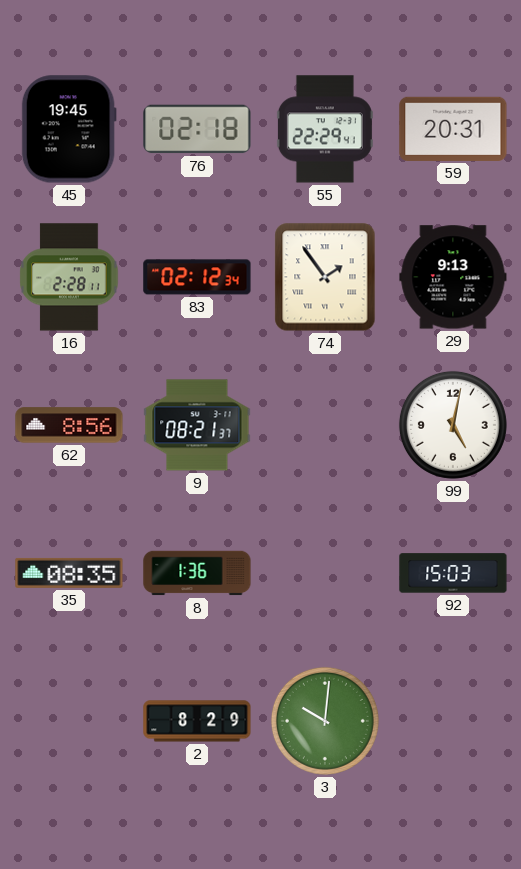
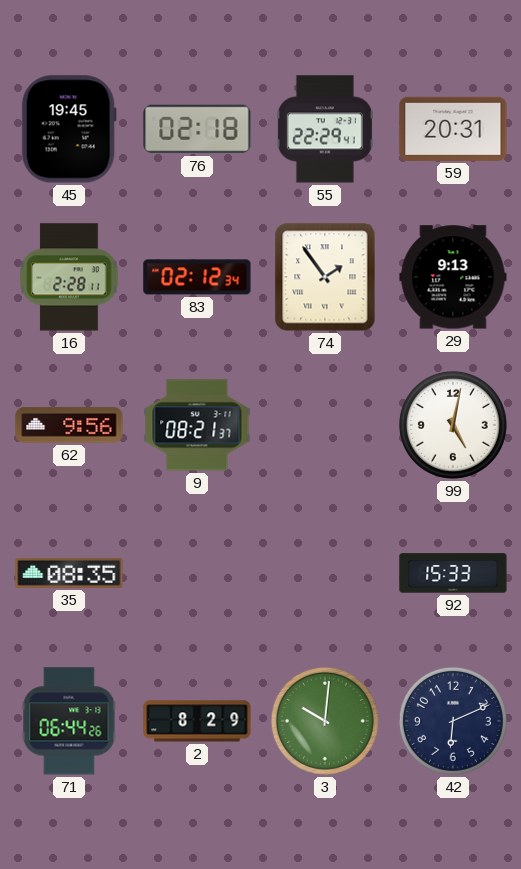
62: 8:56 -> 9:56 (69, 425)
8: 1:36 -> none (197, 573)
92: 15:03 -> 15:33 (453, 573)
71: none -> 06:44 (69, 721)
42: none -> 6:11 (453, 721)
